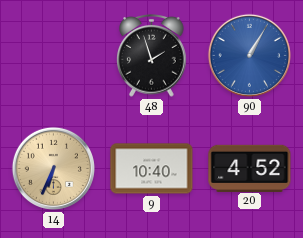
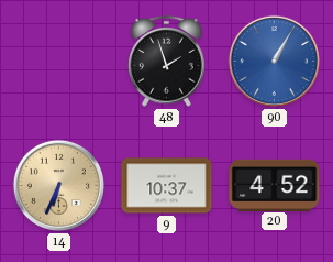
9: 10:40 -> 10:37 (167, 186)
